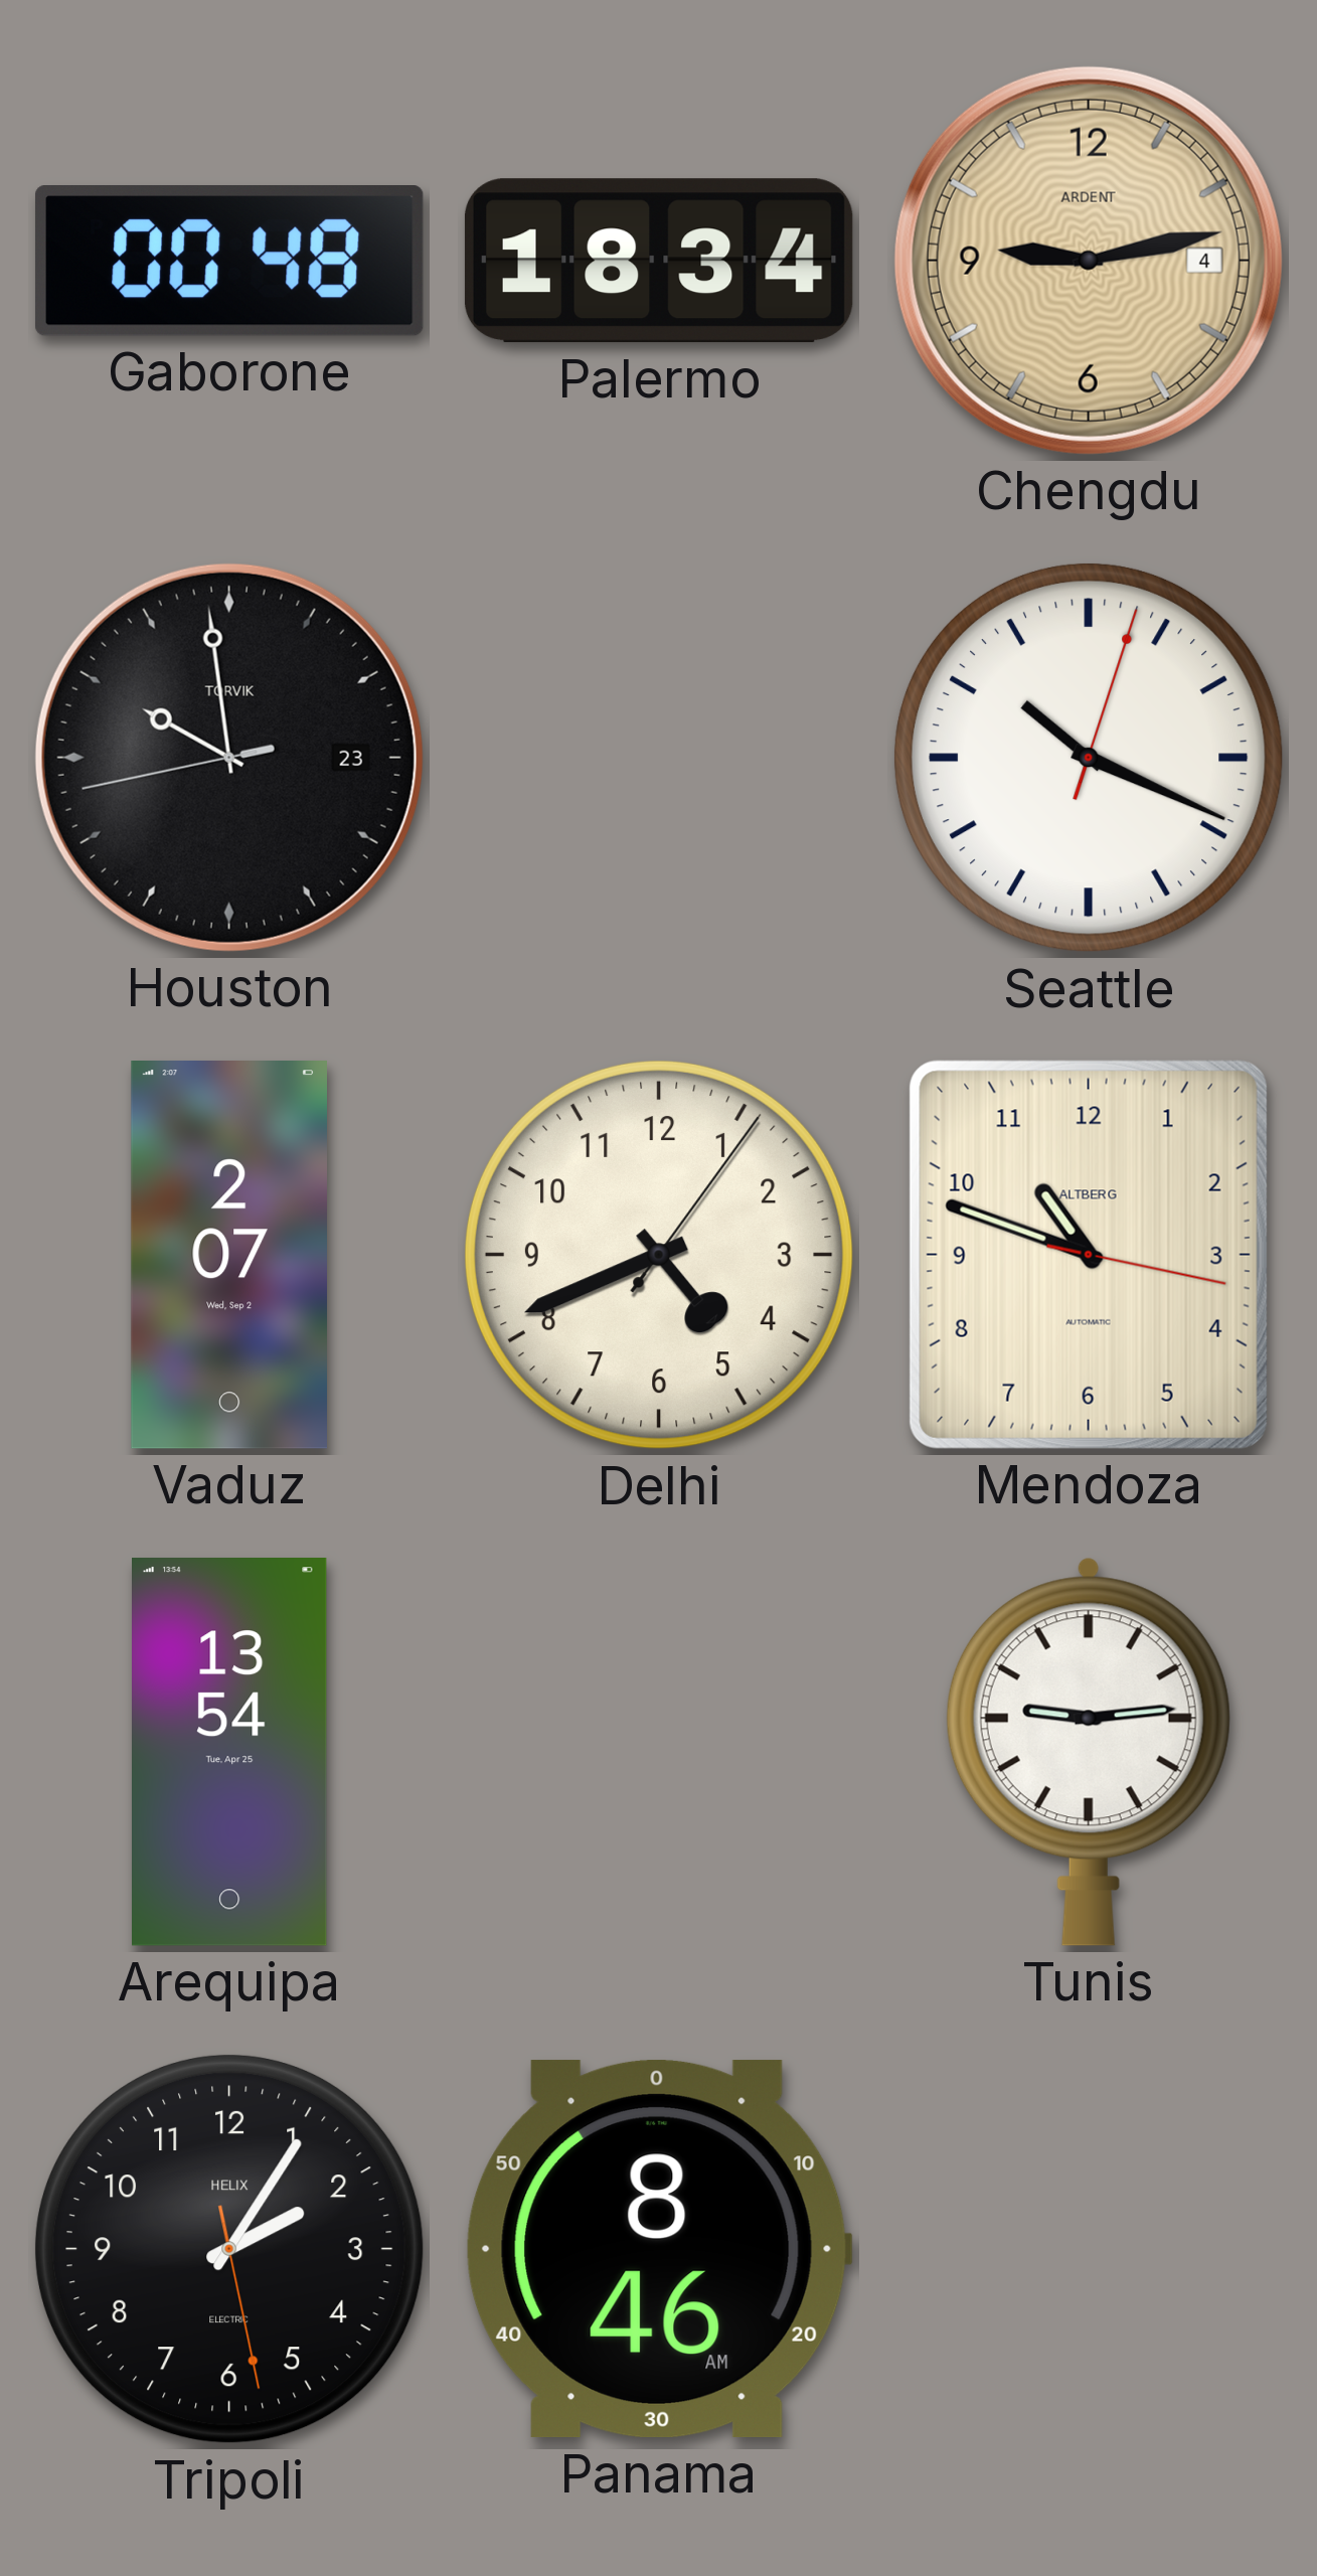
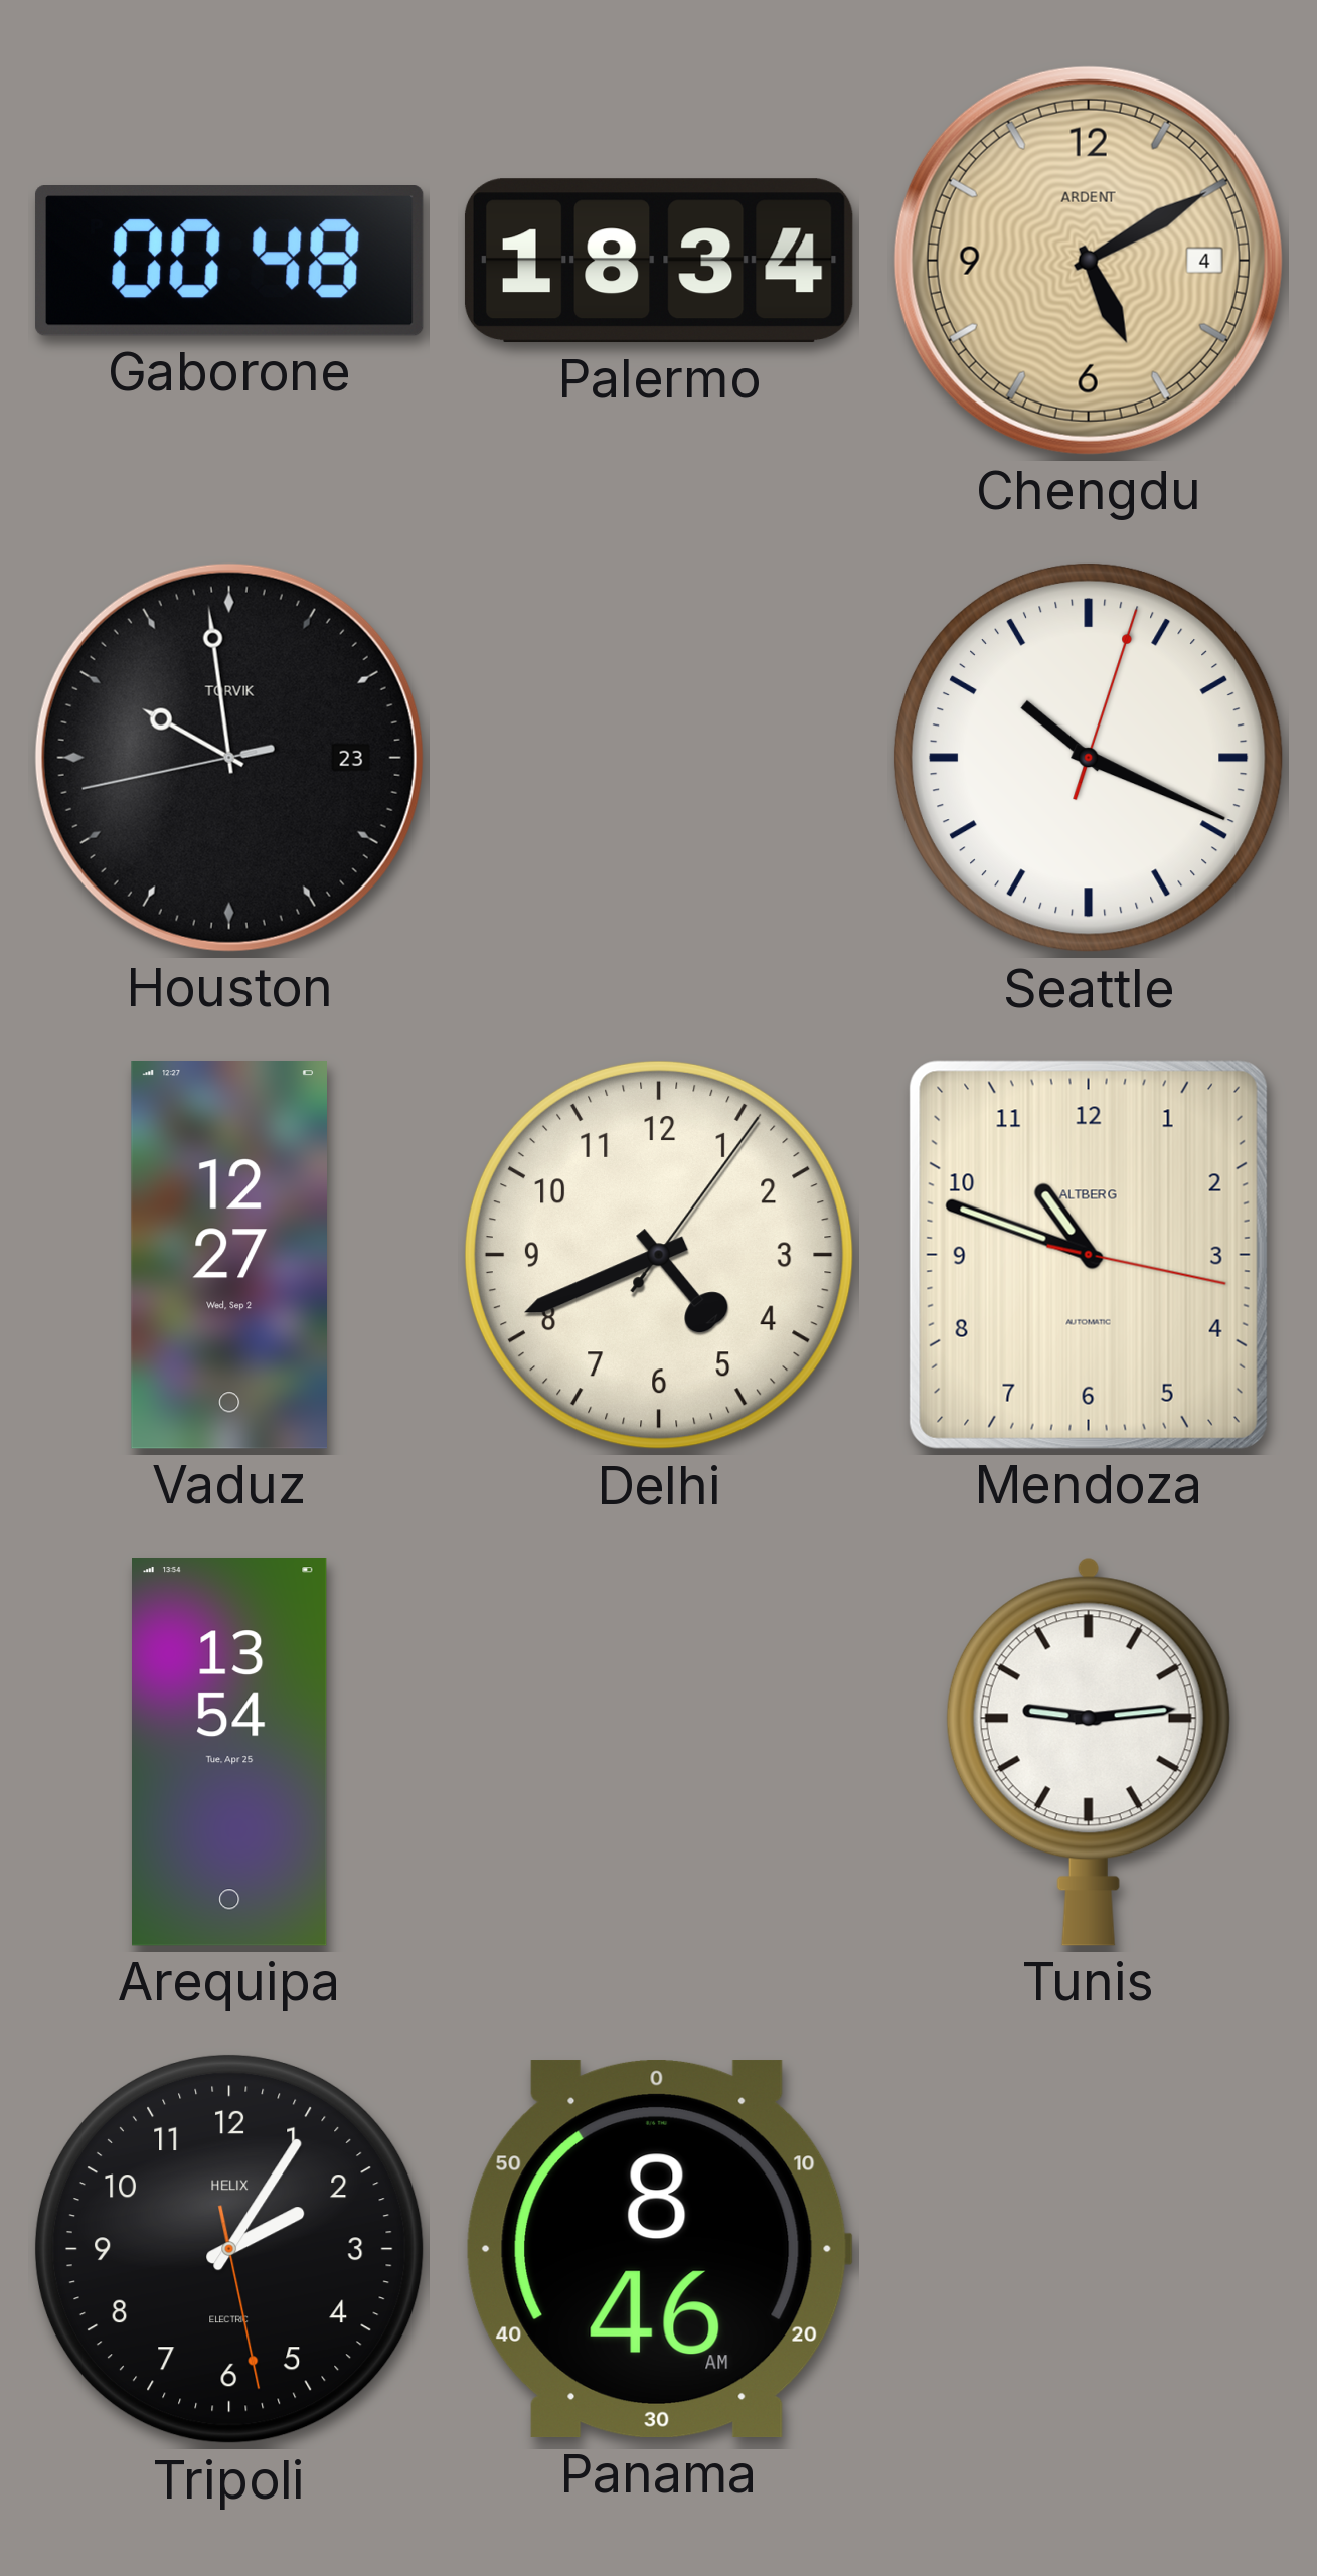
Chengdu: 9:13 -> 5:10 (1089, 261)
Vaduz: 2:07 -> 12:27 (228, 1256)
